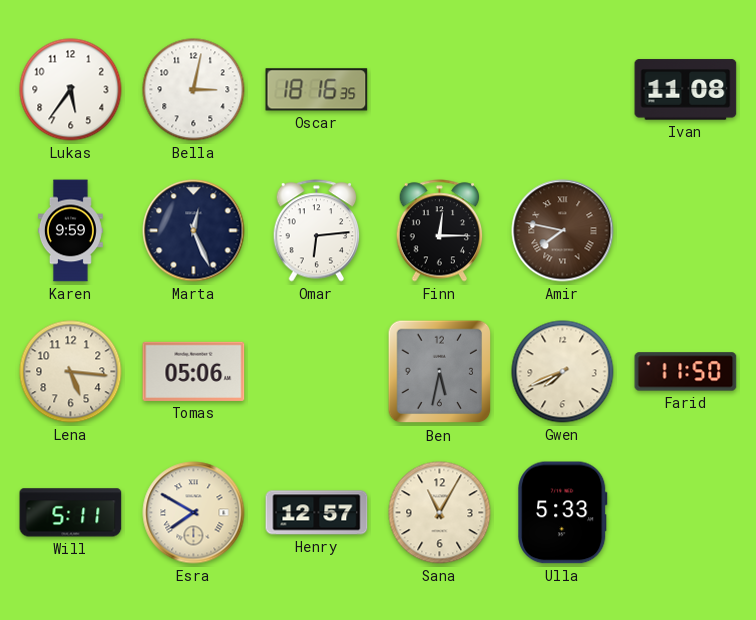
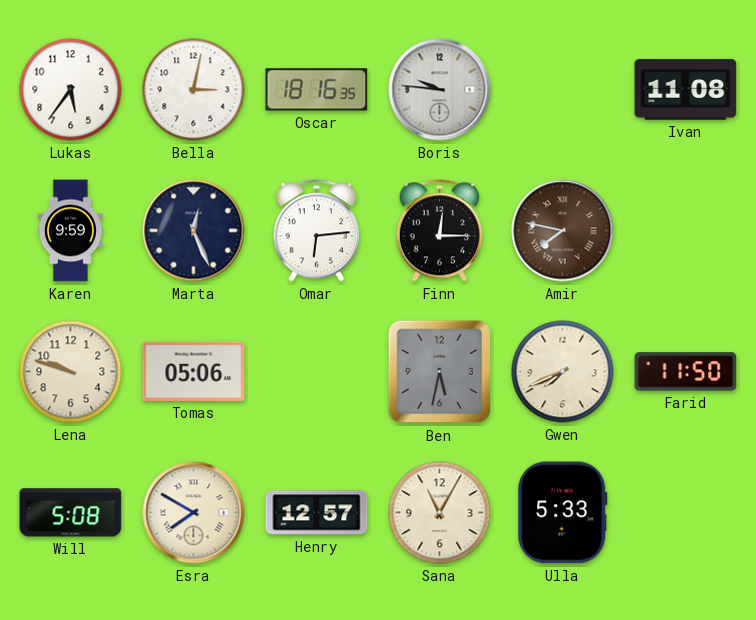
Boris: none -> 9:46 (440, 90)
Lena: 5:16 -> 9:48 (71, 372)
Will: 5:11 -> 5:08 (71, 513)
